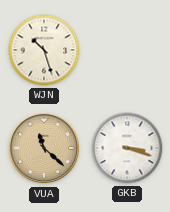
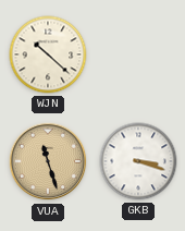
WJN: 10:27 -> 10:22 (48, 54)
VUA: 11:22 -> 11:27 (48, 161)
